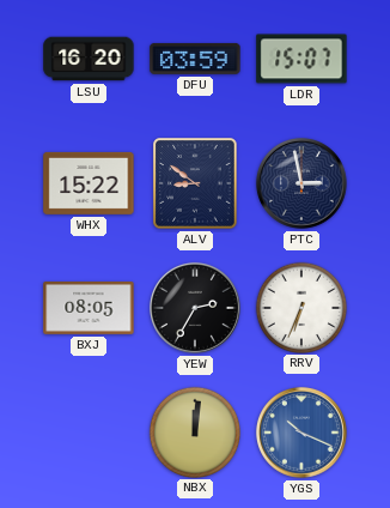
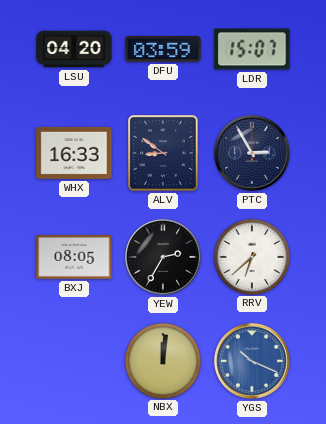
LSU: 16:20 -> 04:20 (74, 49)
WHX: 15:22 -> 16:33 (74, 153)
PTC: 2:58 -> 2:55 (252, 153)
RRV: 6:34 -> 6:38 (251, 256)
